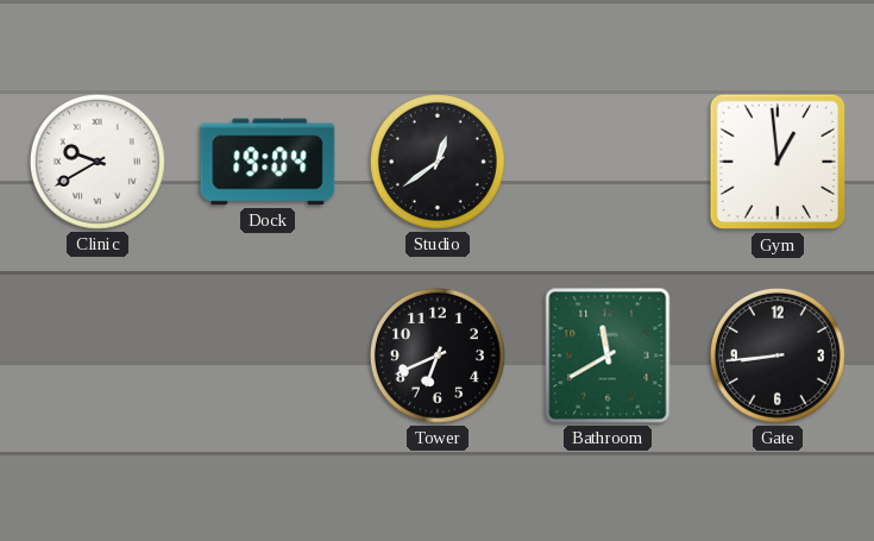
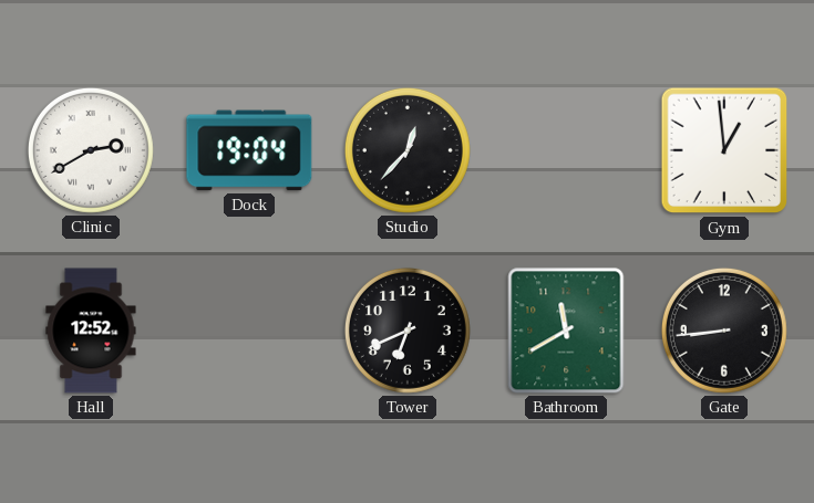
Clinic: 9:40 -> 2:40 (91, 150)
Studio: 12:39 -> 12:37 (408, 150)
Hall: none -> 12:52 (91, 331)
